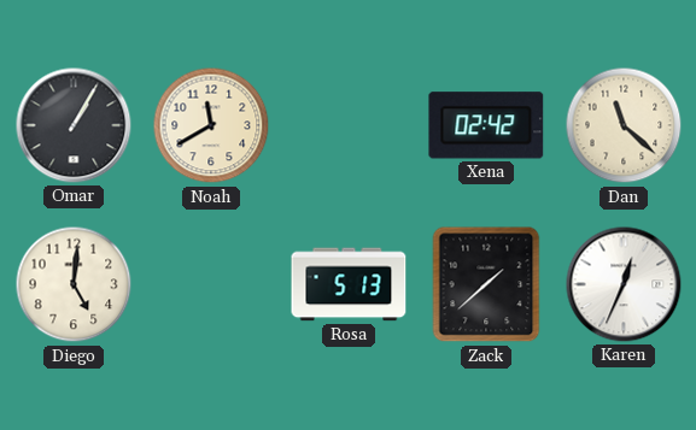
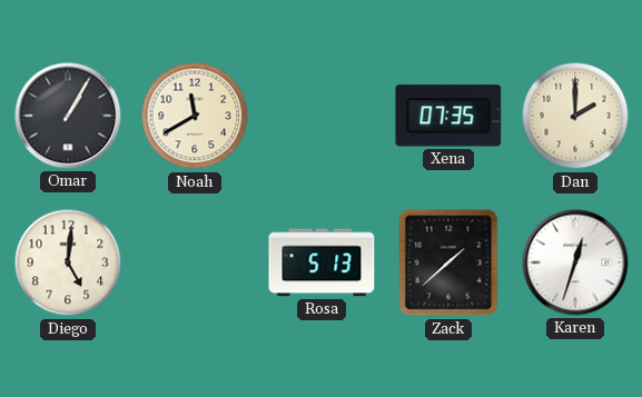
Xena: 02:42 -> 07:35 (448, 116)
Dan: 11:22 -> 2:00 (575, 116)
Karen: 12:34 -> 12:33 (575, 262)
